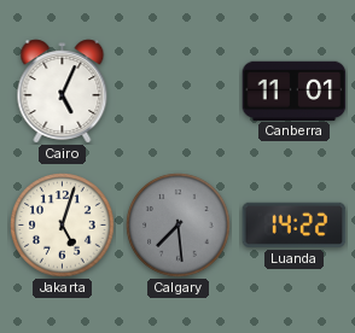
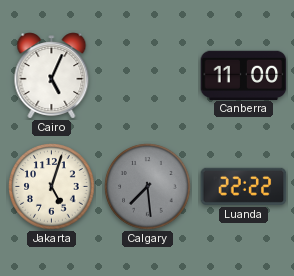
Canberra: 11:01 -> 11:00 (244, 75)
Luanda: 14:22 -> 22:22 (244, 186)
